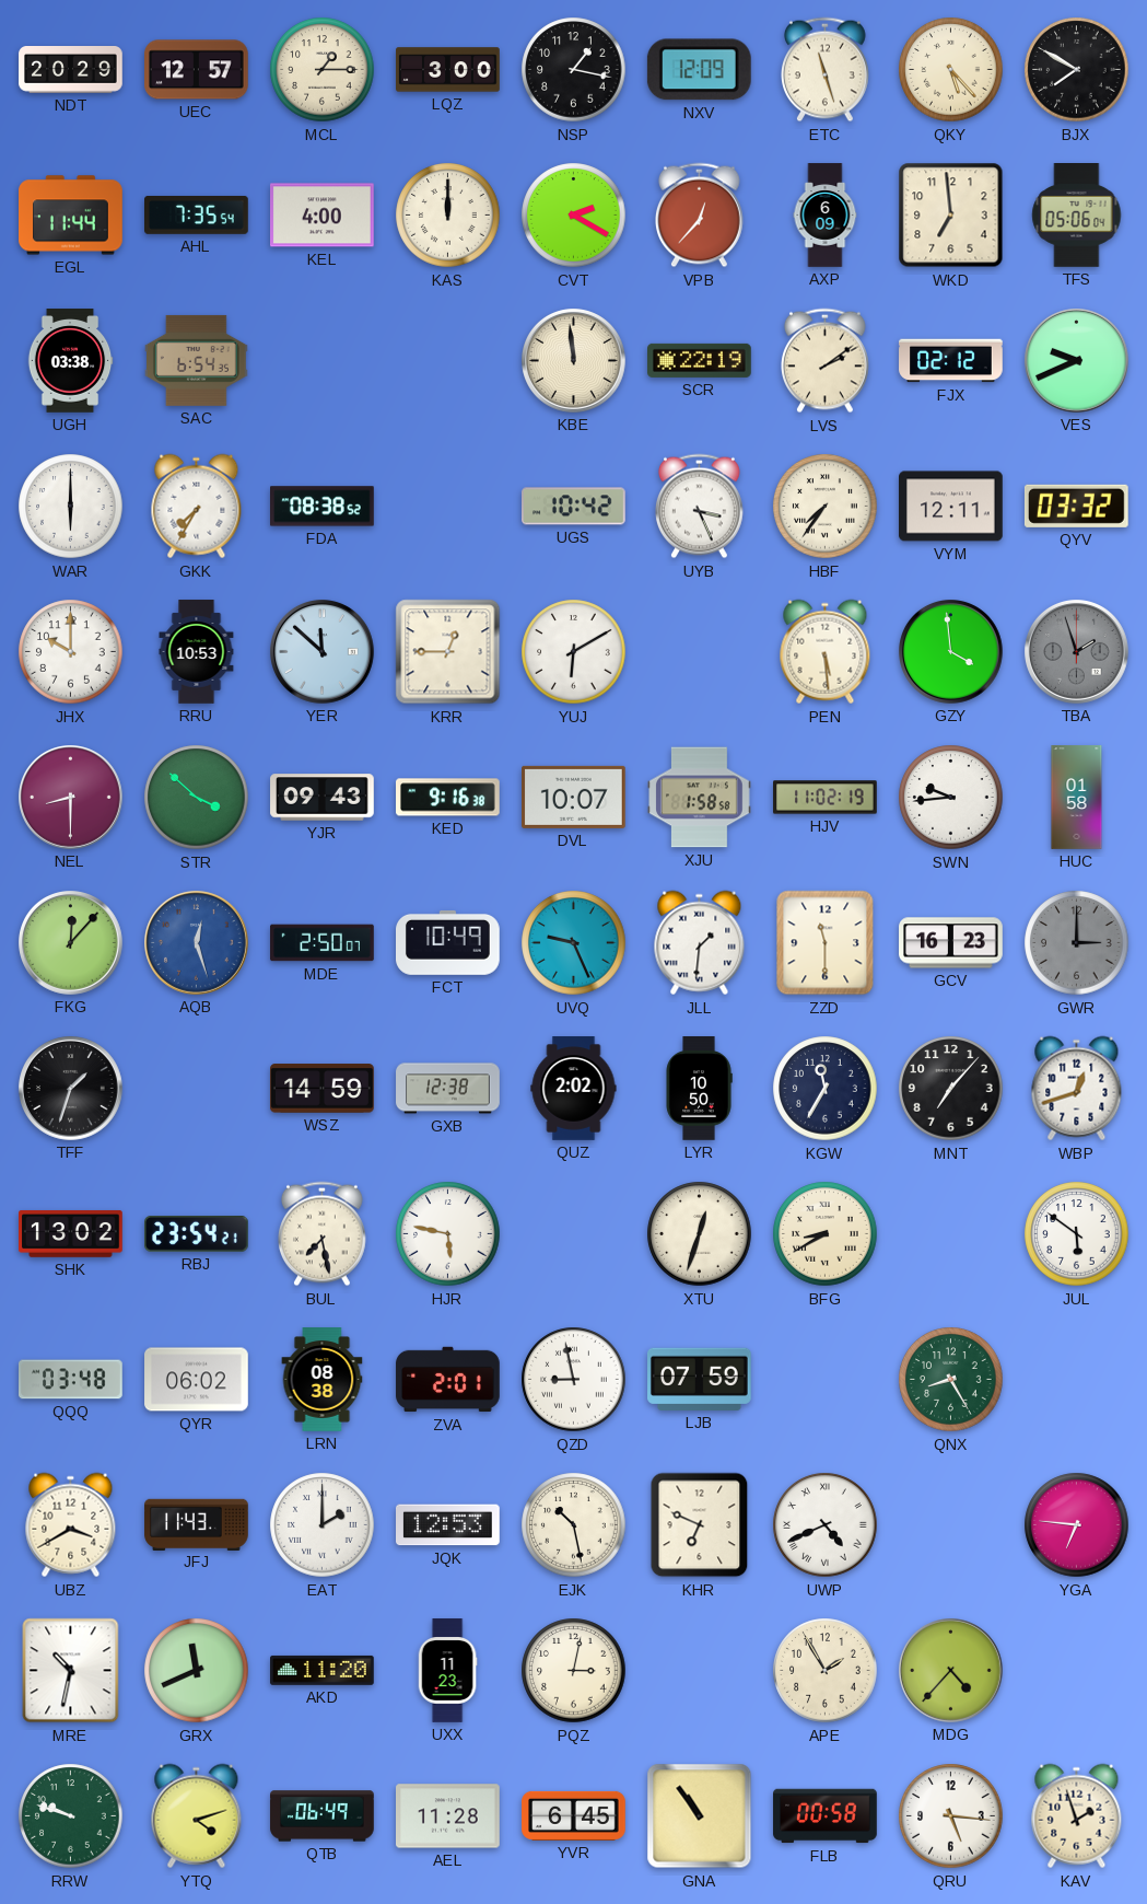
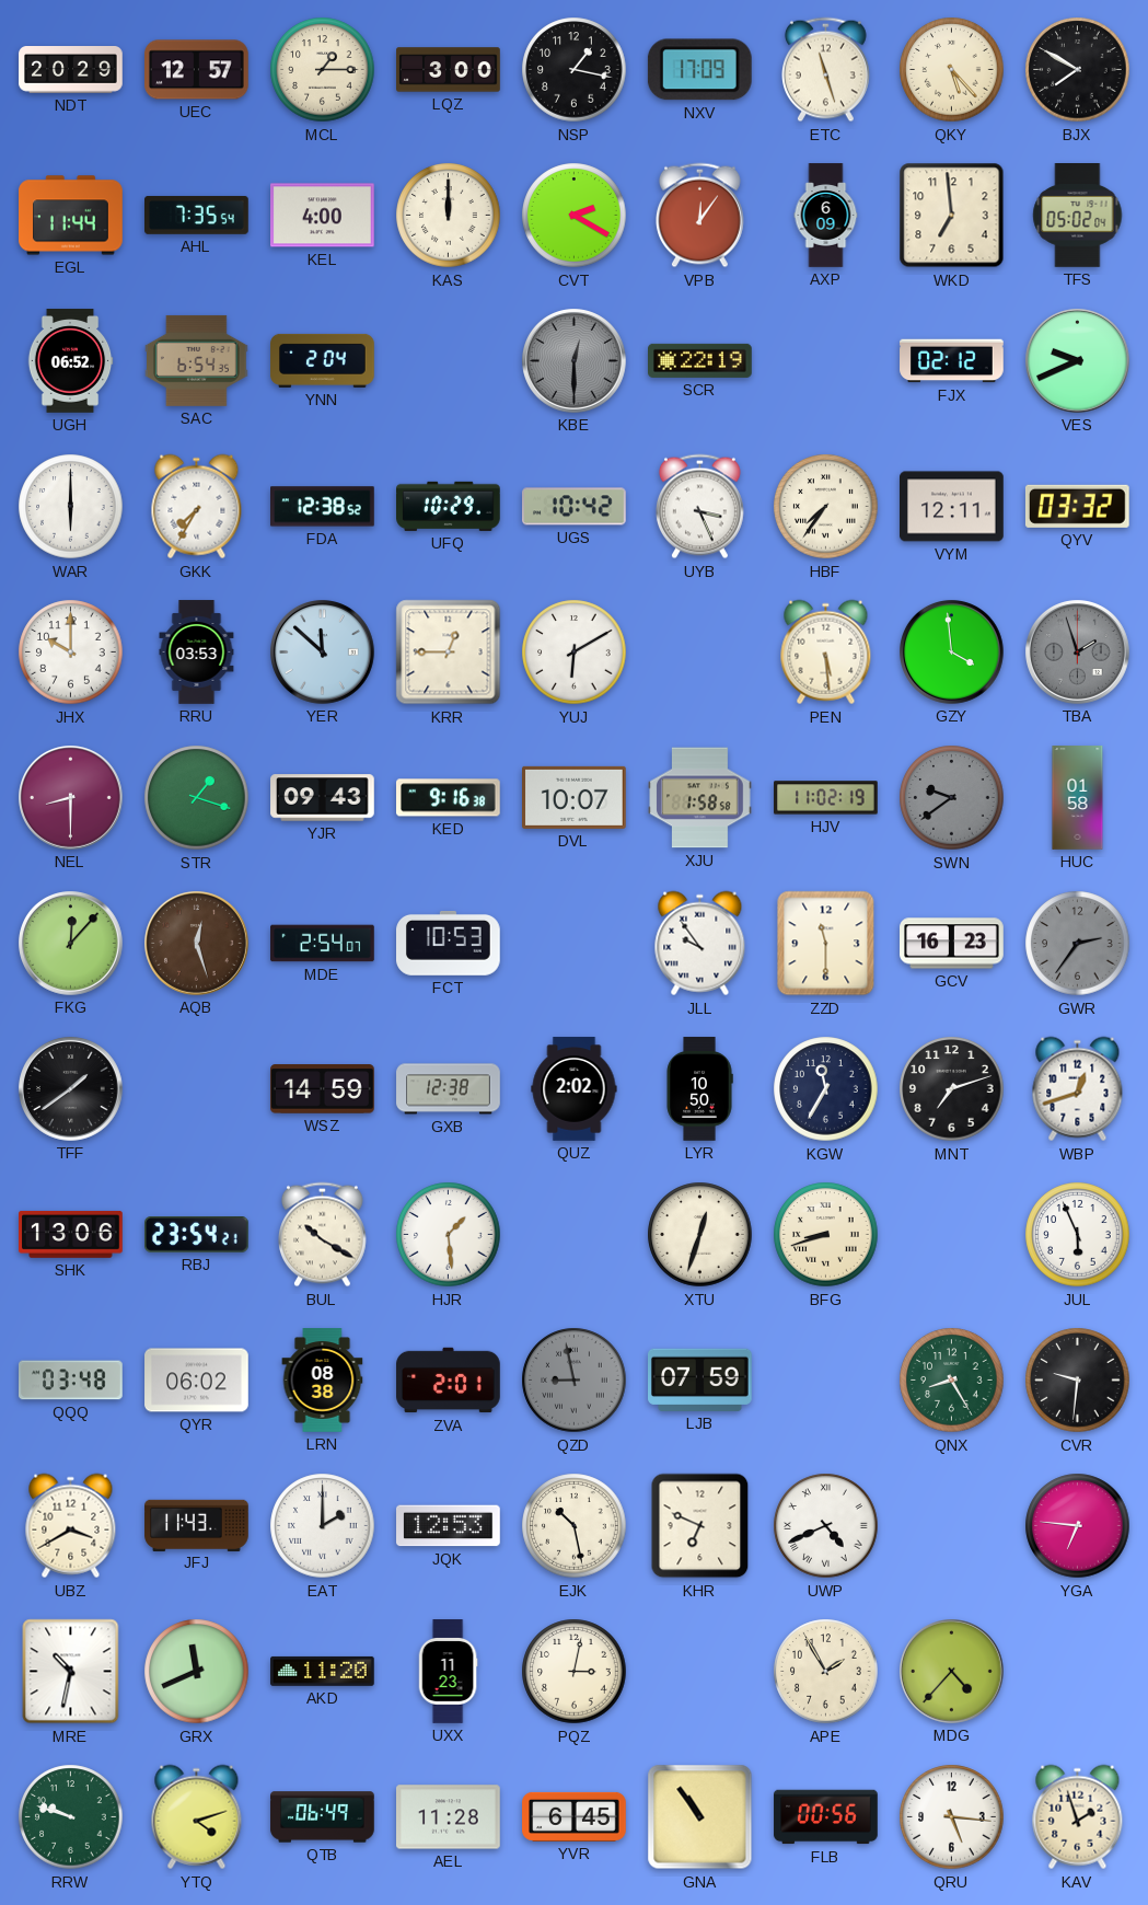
NXV: 12:09 -> 17:09 (699, 70)
VPB: 12:37 -> 12:06 (700, 216)
TFS: 05:06 -> 05:02 (1078, 216)
UGH: 03:38 -> 06:52 (70, 361)
YNN: none -> 2:04 (323, 360)
KBE: 11:59 -> 12:30 (575, 361)
KBE dial: cream -> grey (575, 361)
LVS: 2:09 -> none (826, 361)
FDA: 08:38 -> 12:38 (323, 507)
UFQ: none -> 10:29 (449, 506)
RRU: 10:53 -> 03:53 (197, 653)
STR: 3:52 -> 1:18 (197, 798)
SWN: 9:44 -> 9:39 (952, 798)
SWN dial: white -> grey (952, 798)
AQB dial: blue -> brown (197, 944)
MDE: 2:50 -> 2:54 (323, 944)
FCT: 10:49 -> 10:53 (449, 943)
UVQ: 9:26 -> none (574, 943)
JLL: 1:31 -> 9:54 (700, 944)
GWR: 3:00 -> 2:36 (1078, 944)
TFF: 1:33 -> 1:39 (71, 1089)
MNT: 7:07 -> 7:12 (952, 1089)
SHK: 13:02 -> 13:06 (71, 1234)
BUL: 7:28 -> 10:20 (323, 1235)
HJR: 5:47 -> 1:29 (449, 1235)
BFG: 8:40 -> 8:42 (826, 1235)
JUL: 5:51 -> 5:56 (1078, 1235)
QZD dial: white -> grey (575, 1381)
CVR: none -> 9:31 (1078, 1381)
FLB: 00:58 -> 00:56 (826, 1817)
